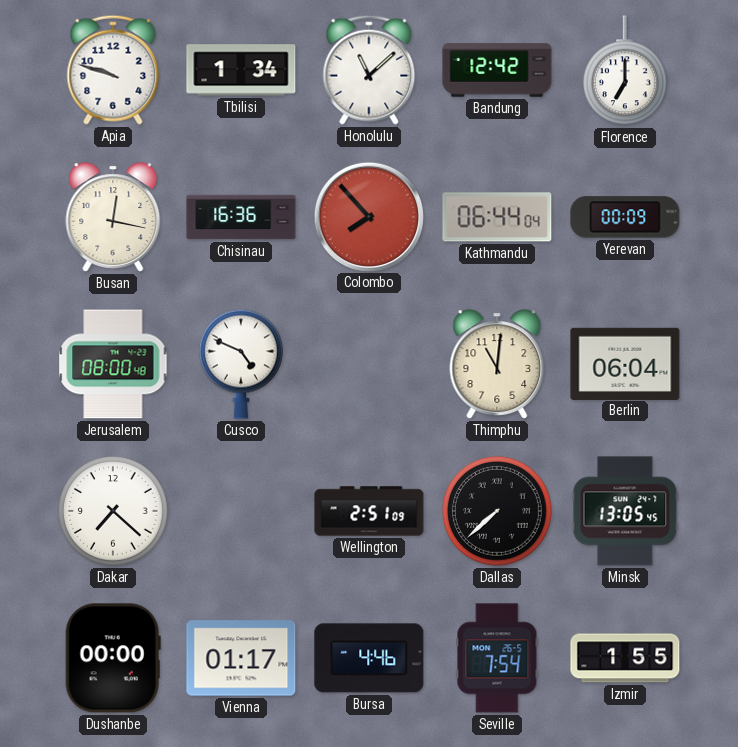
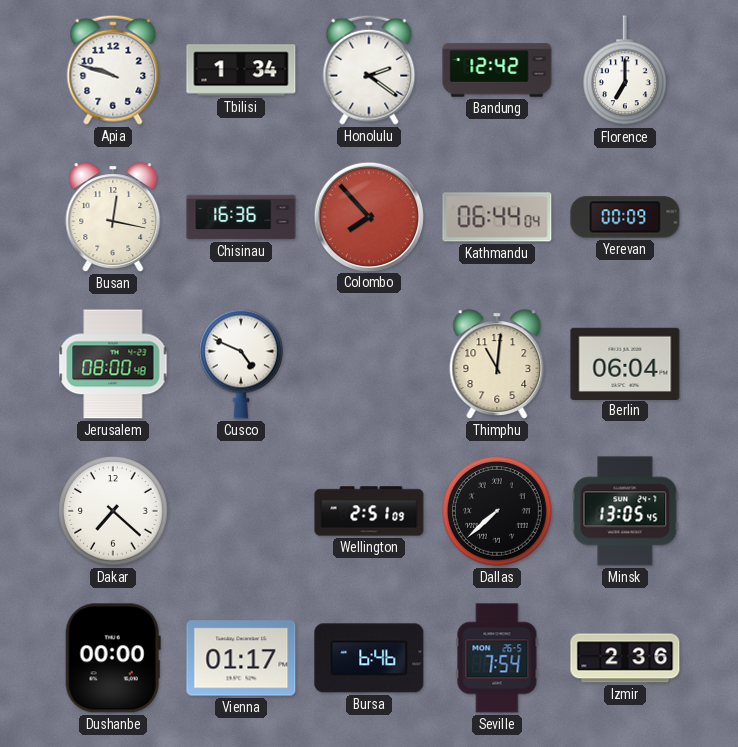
Honolulu: 11:08 -> 2:21 (369, 70)
Bursa: 4:46 -> 6:46 (369, 658)
Izmir: 1:55 -> 2:36 (625, 658)
